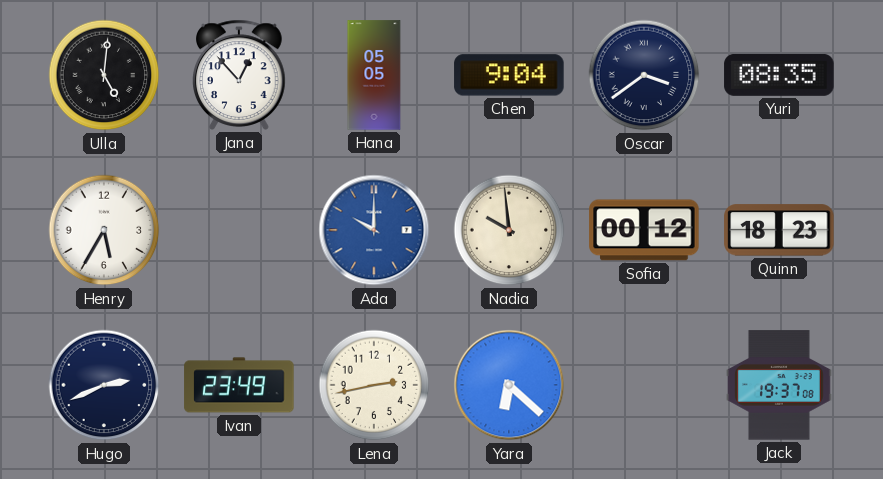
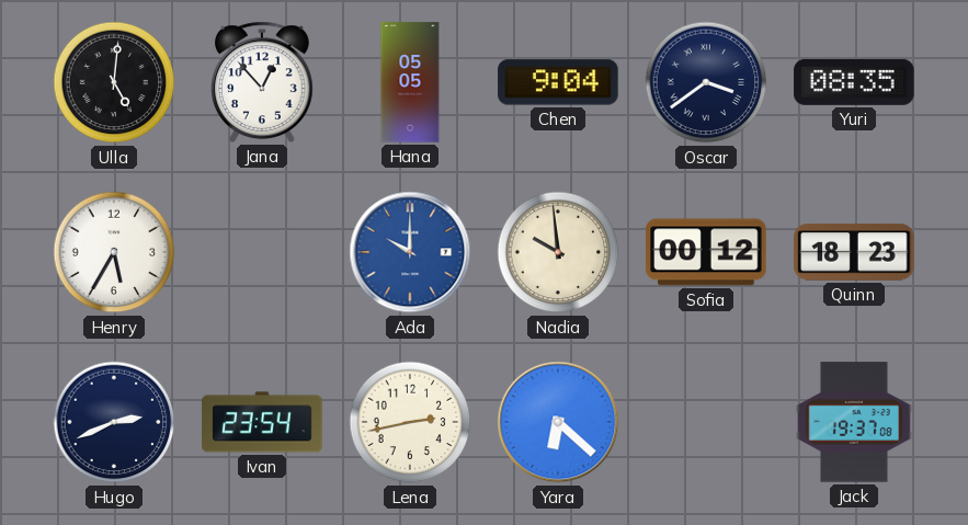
Ivan: 23:49 -> 23:54 (262, 422)
